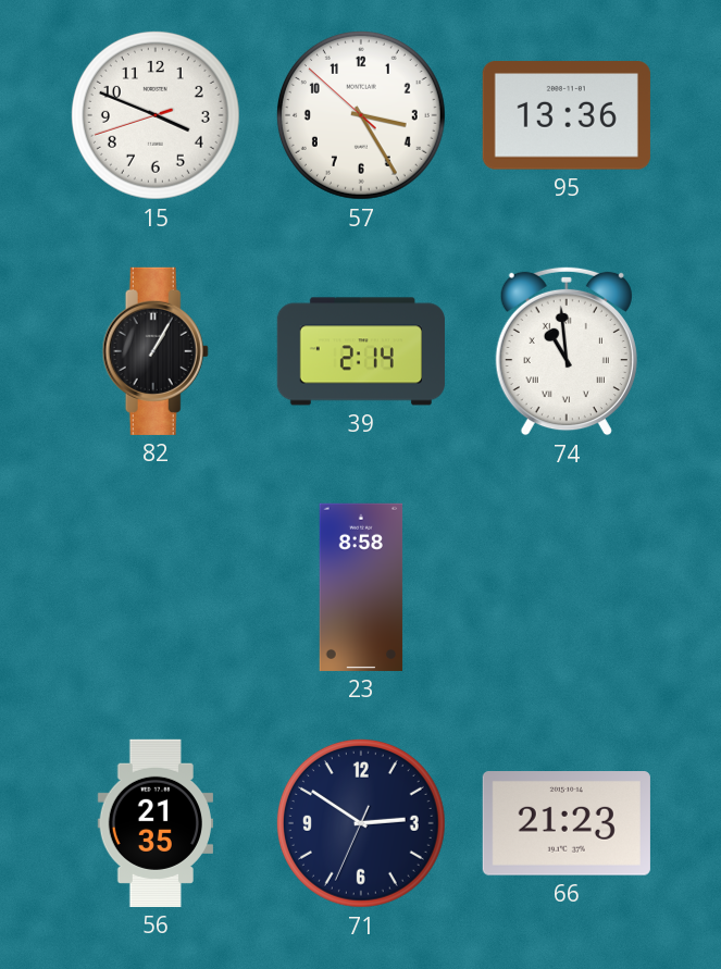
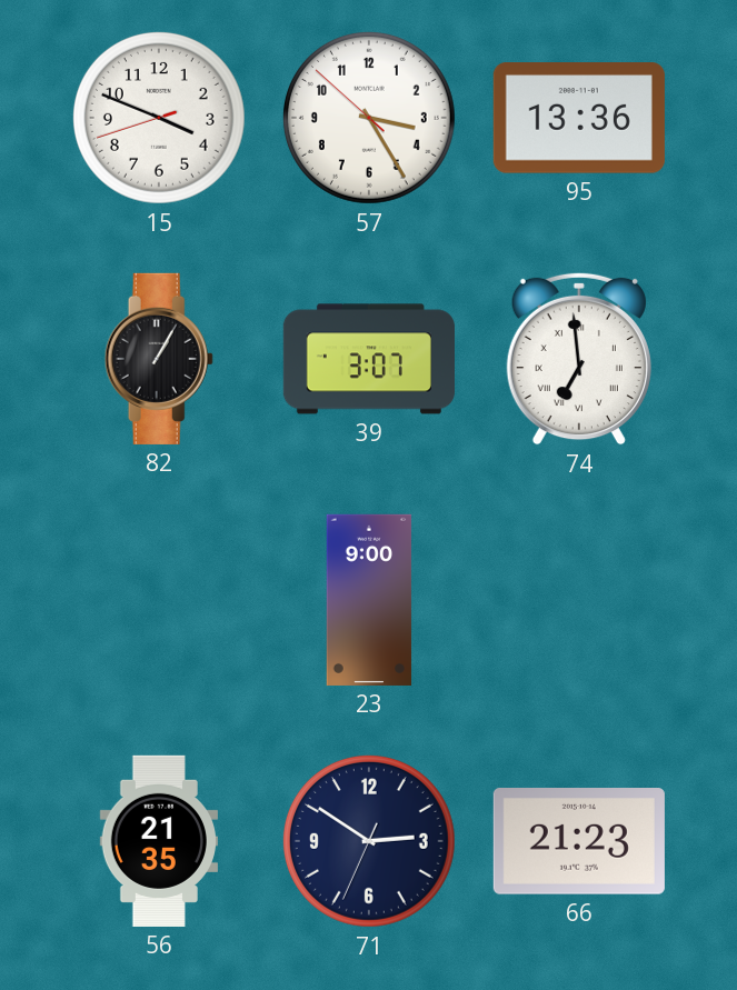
39: 2:14 -> 3:07 (369, 359)
74: 10:59 -> 6:59 (579, 359)
23: 8:58 -> 9:00 (369, 600)
